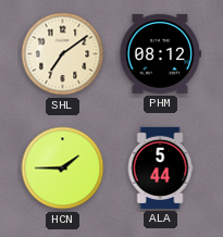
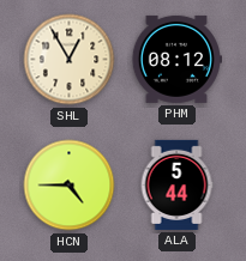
SHL: 7:09 -> 12:55 (70, 60)
HCN: 1:45 -> 4:45 (70, 186)
